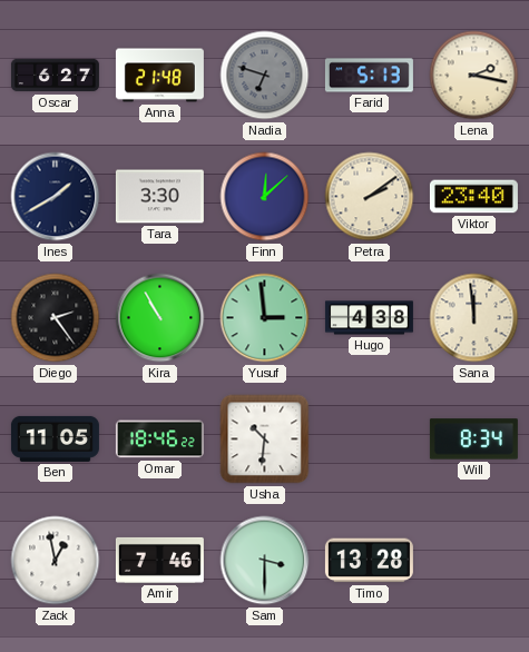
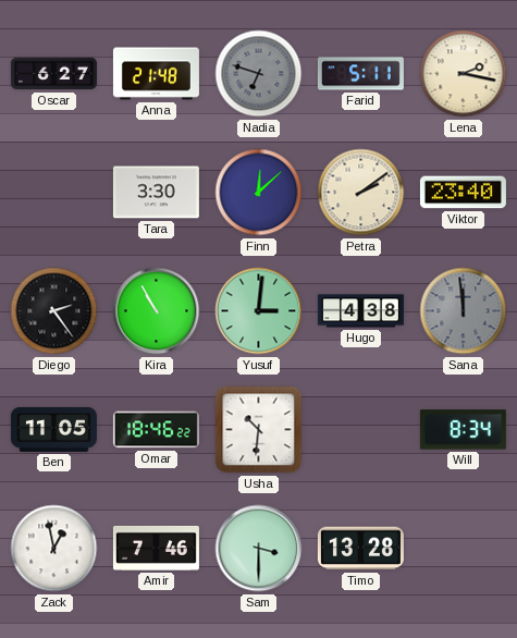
Farid: 5:13 -> 5:11 (360, 74)
Ines: 1:40 -> none (56, 197)
Yusuf: 2:59 -> 3:01 (259, 311)
Sana dial: cream -> grey (464, 311)
